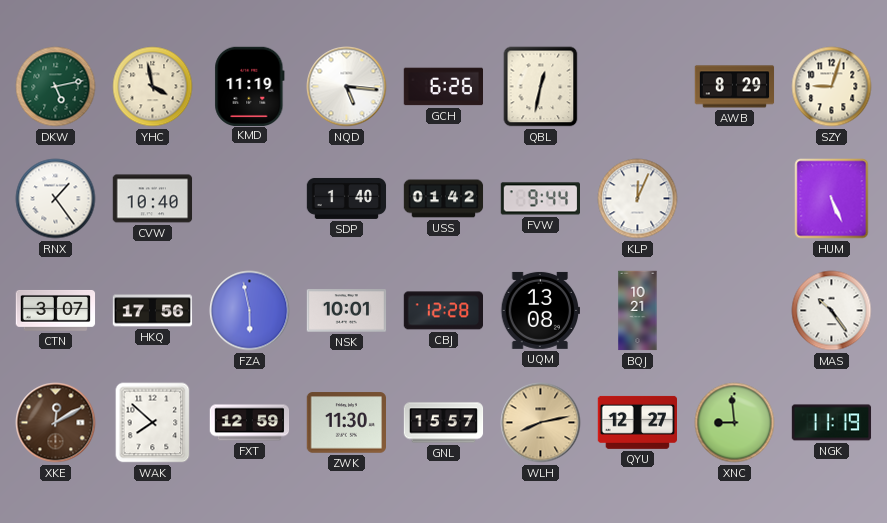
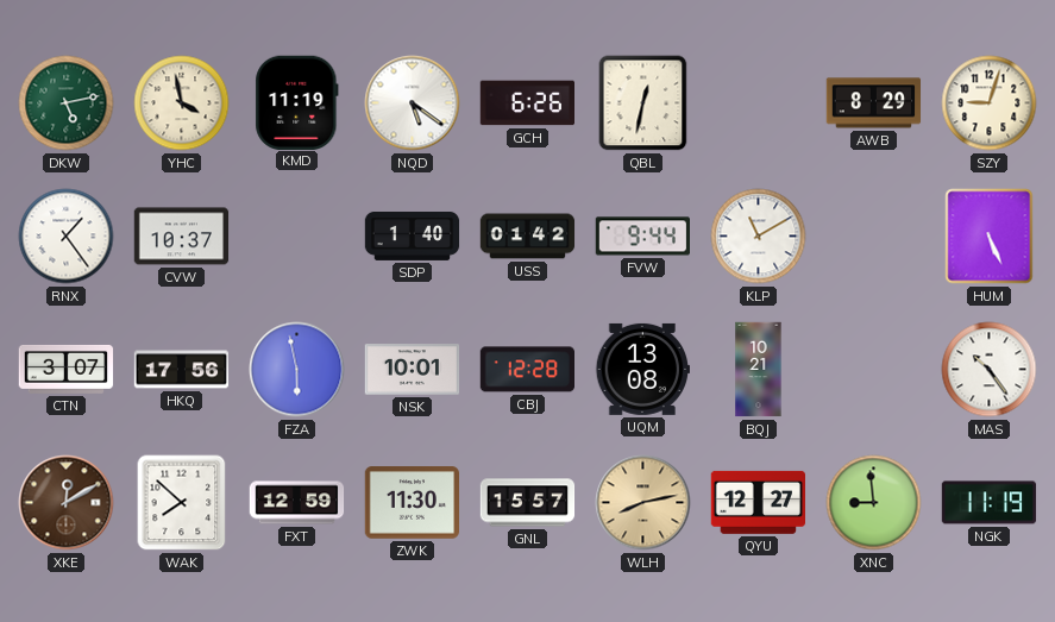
NQD: 5:16 -> 5:21 (413, 103)
CVW: 10:40 -> 10:37 (182, 237)
KLP: 12:04 -> 11:10 (759, 237)
